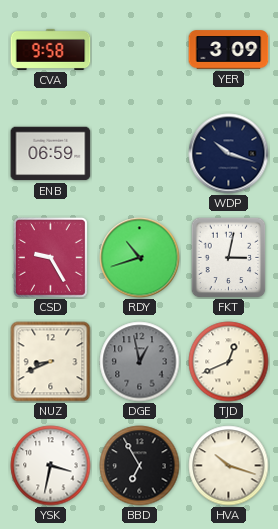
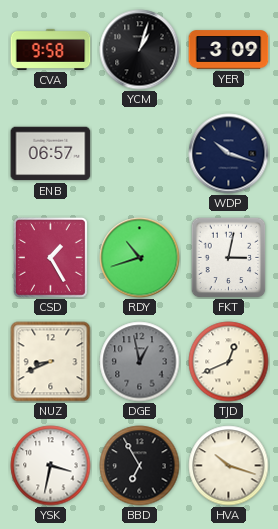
YCM: none -> 1:03 (140, 50)
ENB: 06:59 -> 06:57 (51, 154)
CSD: 9:25 -> 1:25 (50, 258)
